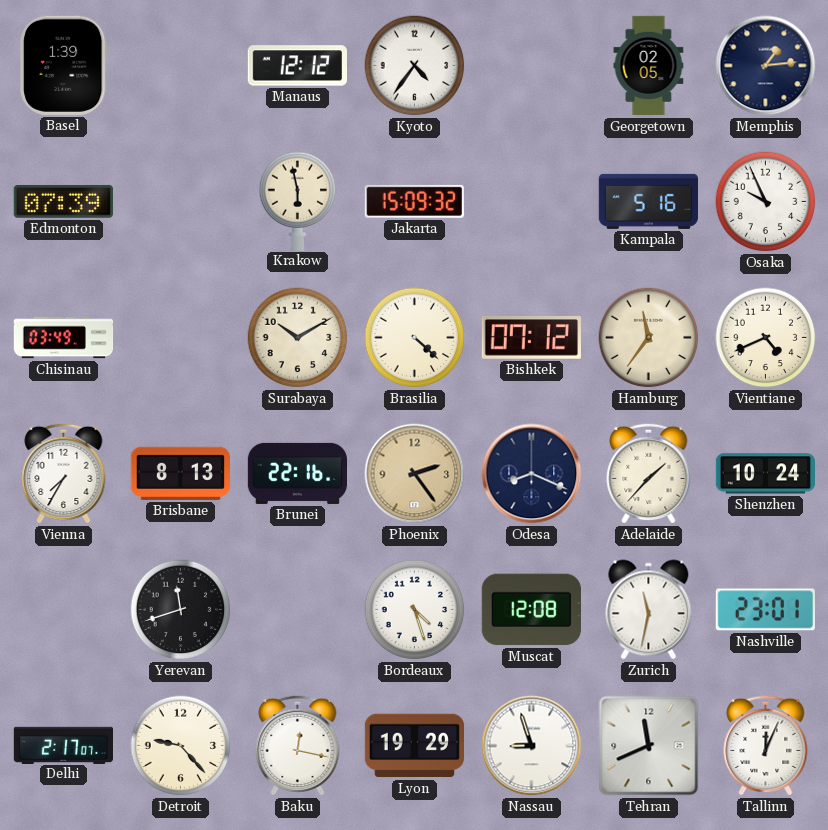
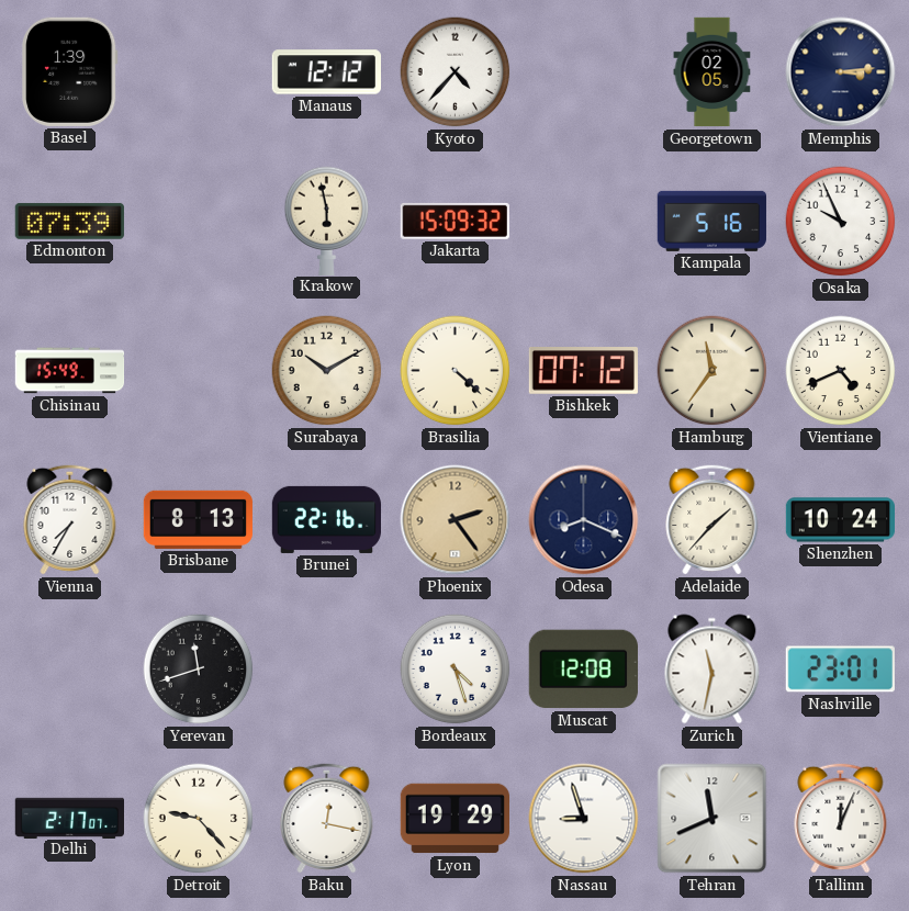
Kyoto: 4:36 -> 4:37 (456, 72)
Memphis: 1:14 -> 3:14 (841, 72)
Chisinau: 03:49 -> 15:49 (70, 371)
